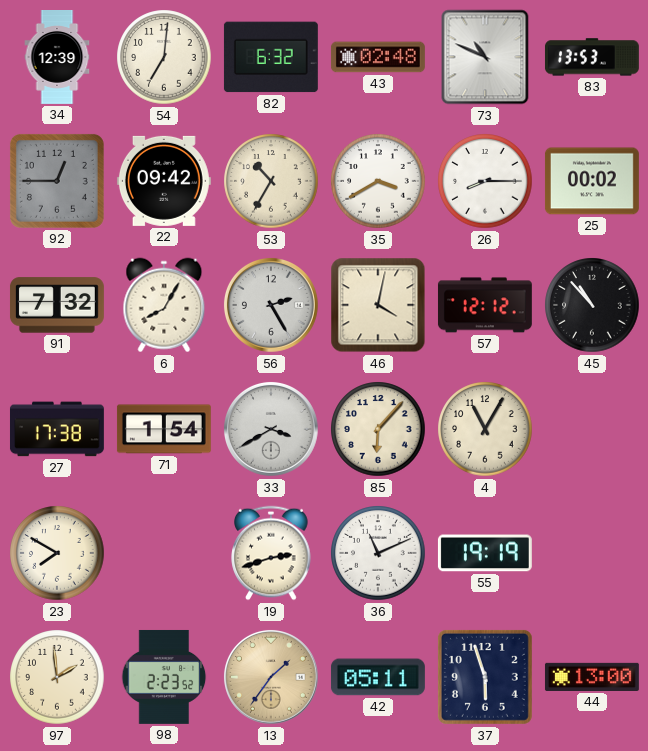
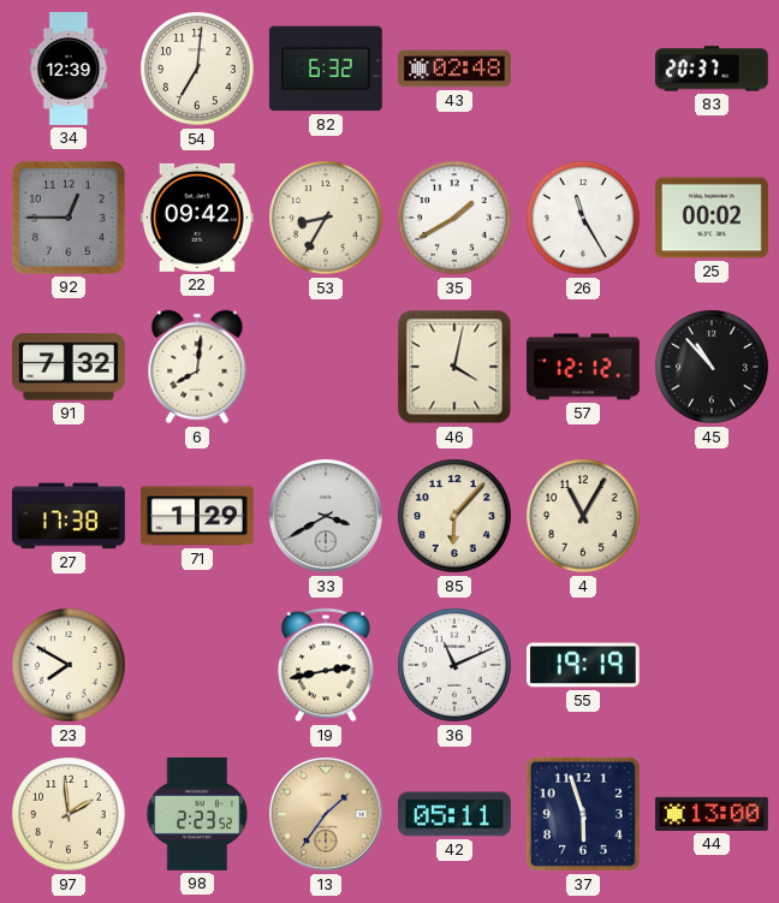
73: 10:49 -> none (485, 57)
83: 13:53 -> 20:37 (712, 69)
53: 10:35 -> 8:35 (326, 218)
35: 3:40 -> 1:40 (454, 218)
26: 8:15 -> 11:25 (583, 218)
6: 8:05 -> 8:01 (197, 367)
56: 2:25 -> none (271, 305)
71: 1:54 -> 1:29 (197, 516)
19: 2:42 -> 2:43 (326, 665)
